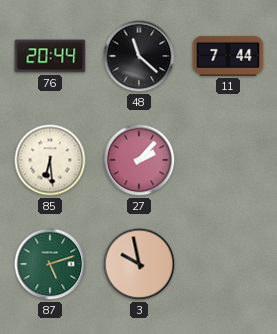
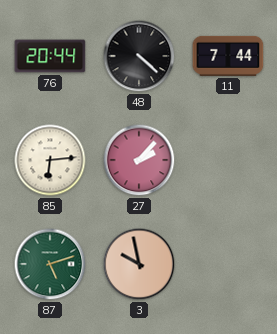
48: 11:22 -> 4:22 (139, 56)
85: 6:29 -> 6:14 (50, 160)
